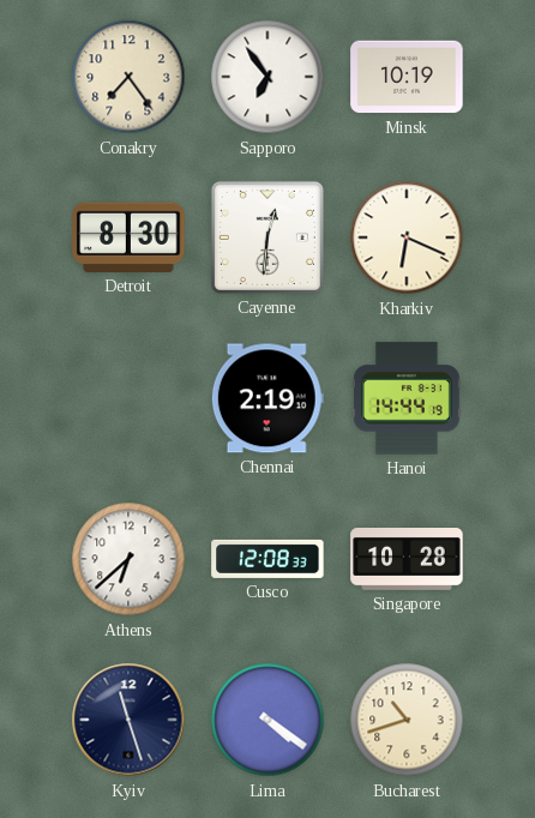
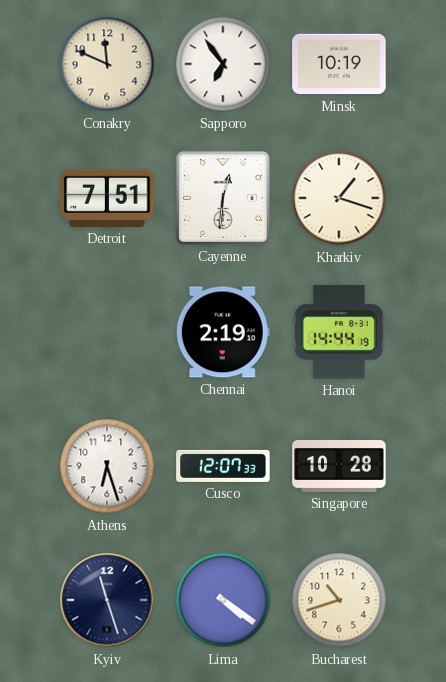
Conakry: 7:24 -> 11:49 (107, 64)
Detroit: 8:30 -> 7:51 (107, 198)
Kharkiv: 6:19 -> 1:18 (339, 198)
Athens: 6:38 -> 6:27 (107, 466)
Cusco: 12:08 -> 12:07 (223, 466)
